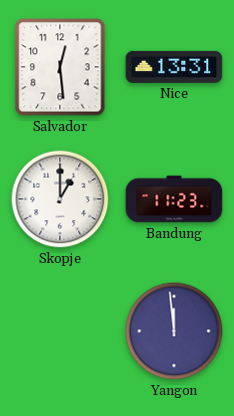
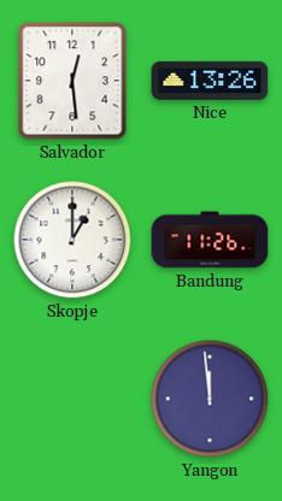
Nice: 13:31 -> 13:26 (210, 81)
Bandung: 11:23 -> 11:26 (210, 240)
